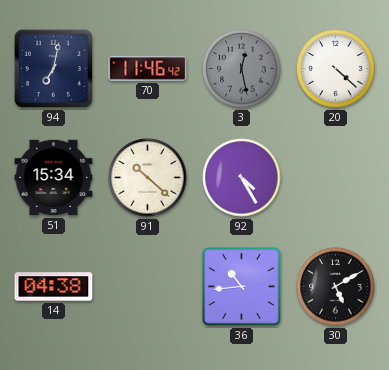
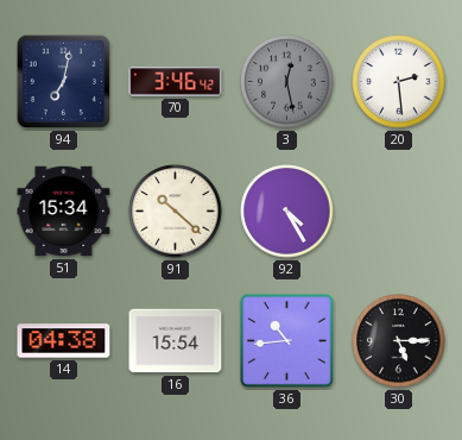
70: 11:46 -> 3:46 (176, 82)
20: 4:22 -> 2:29 (399, 82)
16: none -> 15:54 (176, 341)
30: 5:10 -> 5:15 (399, 341)
